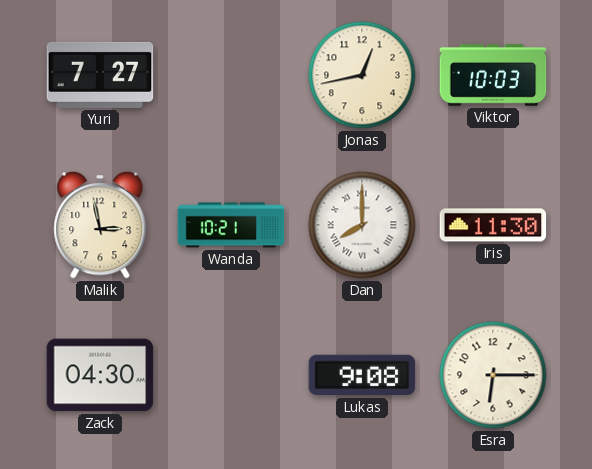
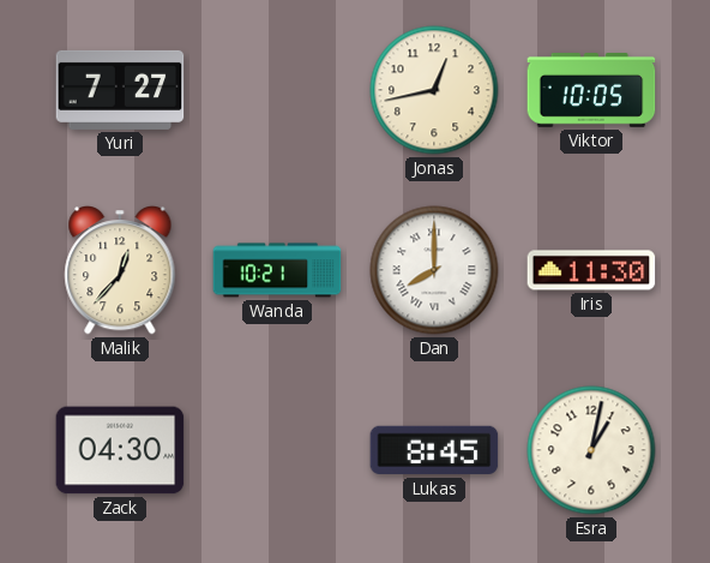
Viktor: 10:03 -> 10:05 (591, 90)
Malik: 2:58 -> 12:37 (120, 271)
Lukas: 9:08 -> 8:45 (434, 450)
Esra: 6:15 -> 1:02 (591, 450)
